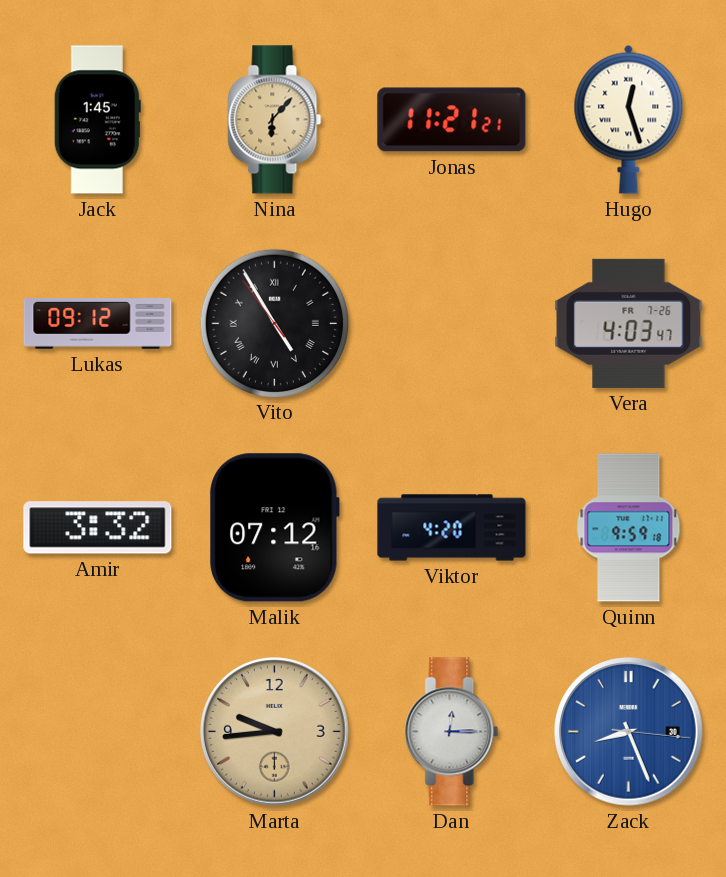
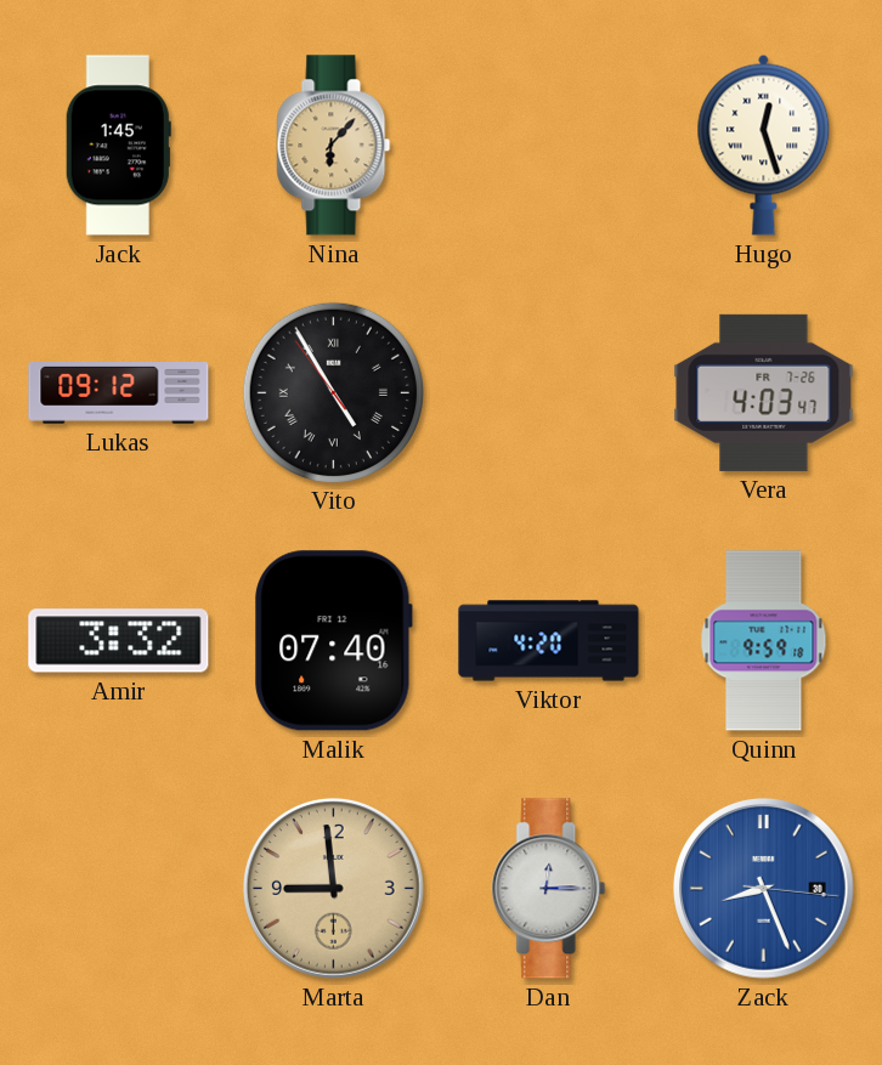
Jonas: 11:21 -> none (452, 120)
Malik: 07:12 -> 07:40 (334, 641)
Marta: 9:44 -> 8:59 (334, 889)
